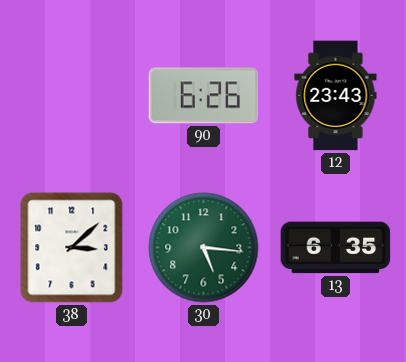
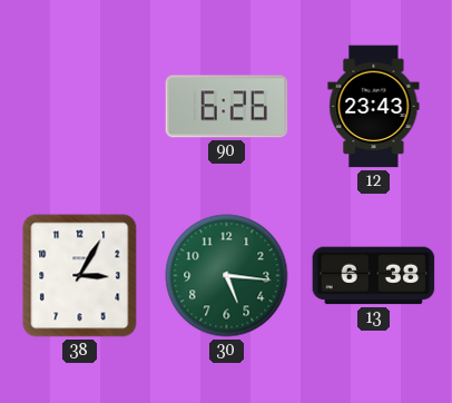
38: 3:08 -> 3:05 (80, 276)
13: 6:35 -> 6:38 (374, 276)
